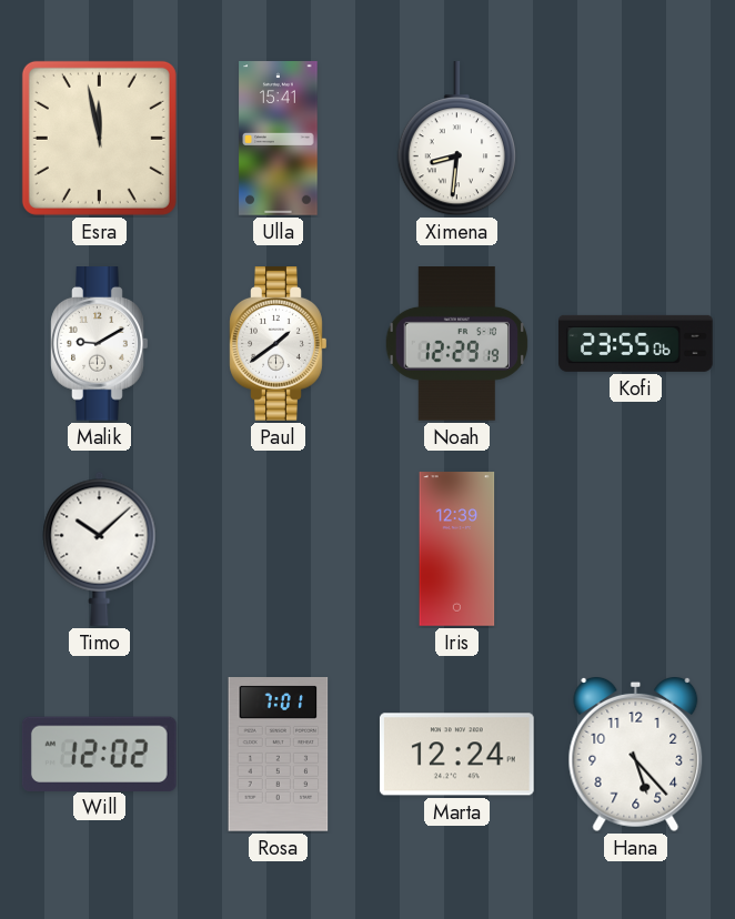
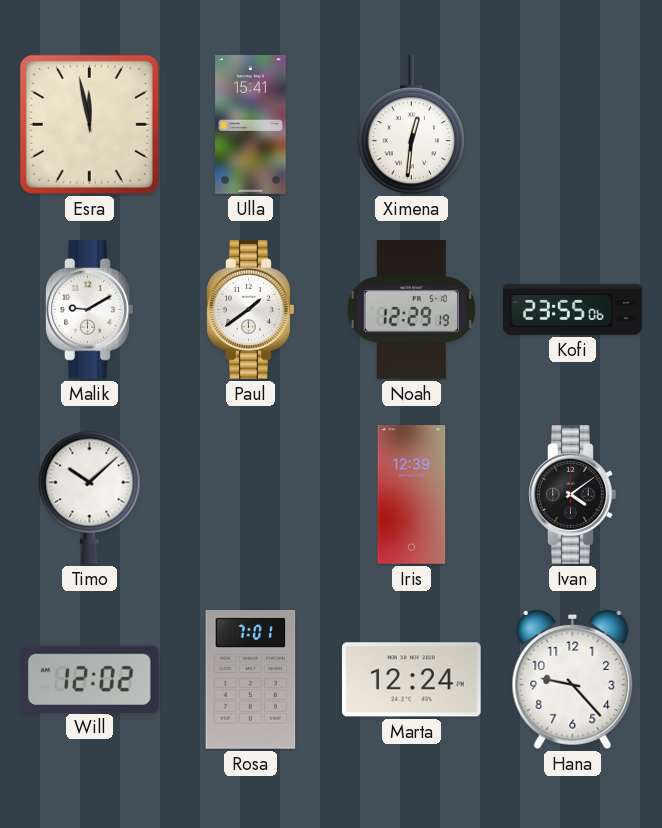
Ximena: 8:31 -> 12:31 (411, 126)
Ivan: none -> 4:09 (573, 495)
Hana: 5:23 -> 9:23 (573, 680)
